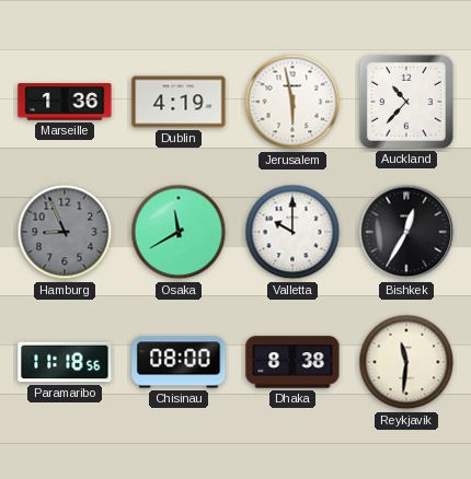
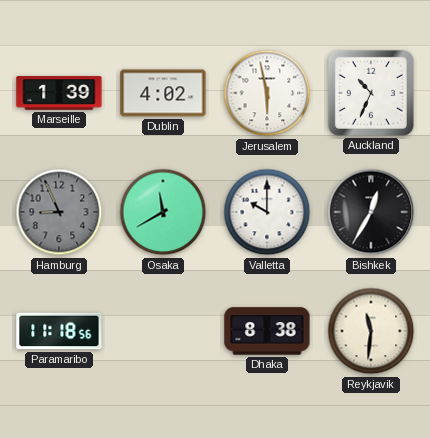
Marseille: 1:36 -> 1:39 (59, 93)
Dublin: 4:19 -> 4:02 (163, 93)
Auckland: 10:37 -> 10:34 (371, 93)
Chisinau: 08:00 -> none (179, 362)
